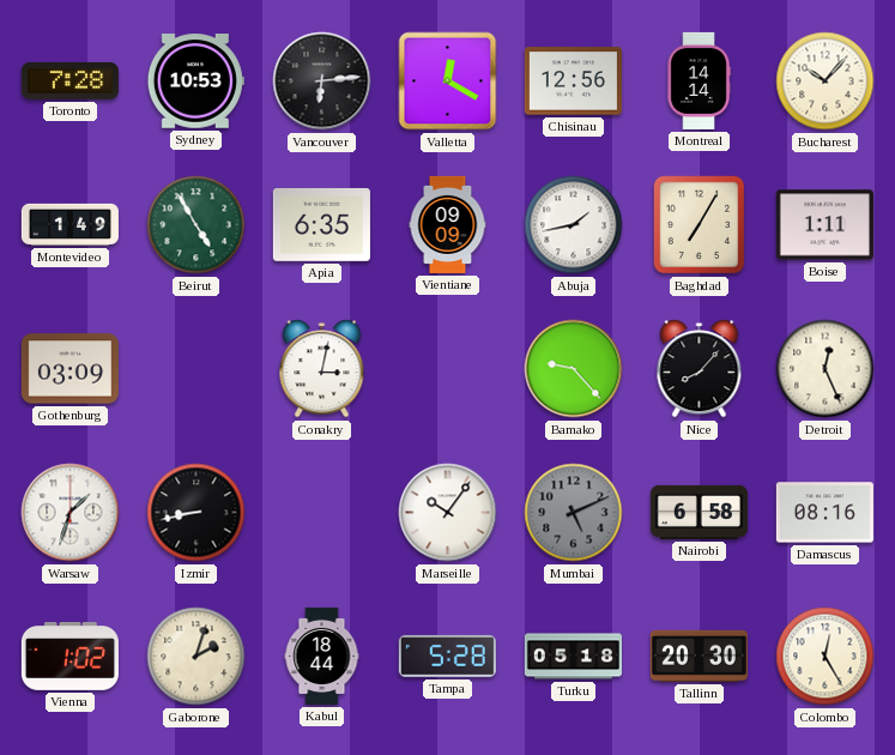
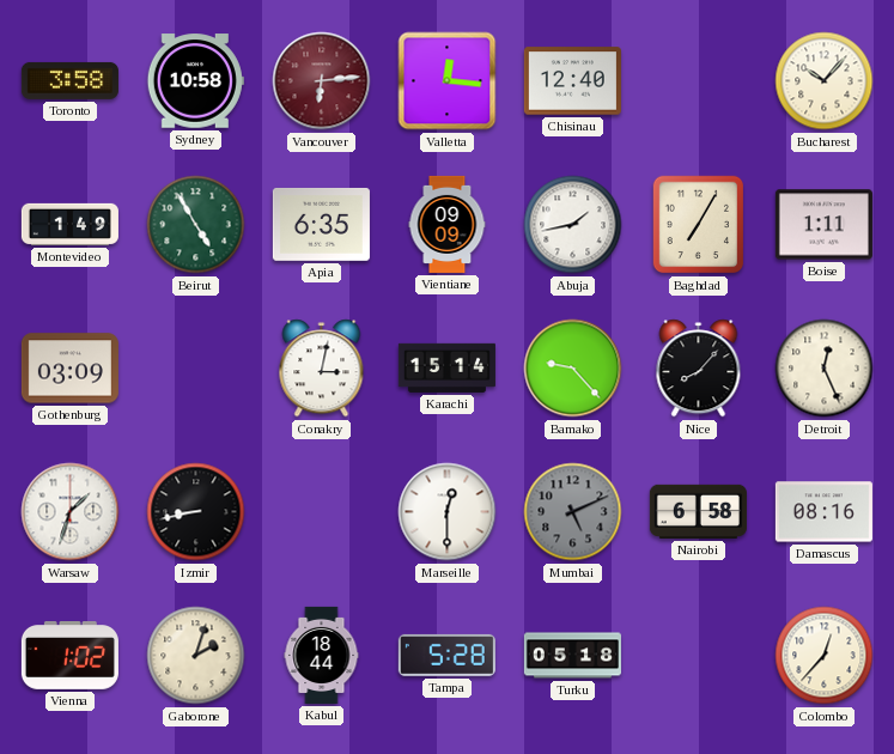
Toronto: 7:28 -> 3:58 (69, 80)
Sydney: 10:53 -> 10:58 (195, 81)
Vancouver dial: black -> burgundy (322, 81)
Valletta: 12:20 -> 12:16 (448, 81)
Chisinau: 12:56 -> 12:40 (572, 81)
Montreal: 14:14 -> none (699, 80)
Karachi: none -> 15:14 (446, 367)
Marseille: 10:06 -> 12:30 (448, 512)
Tallinn: 20:30 -> none (699, 656)
Colombo: 12:25 -> 12:37 (825, 656)
